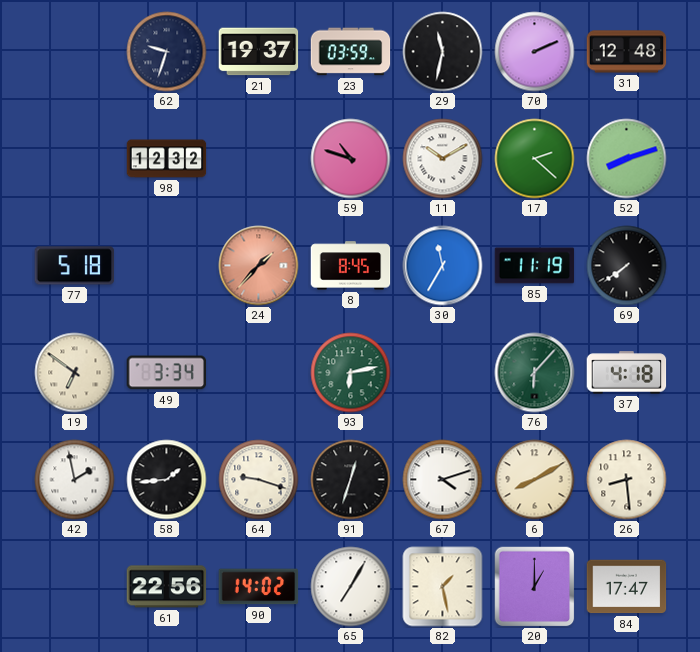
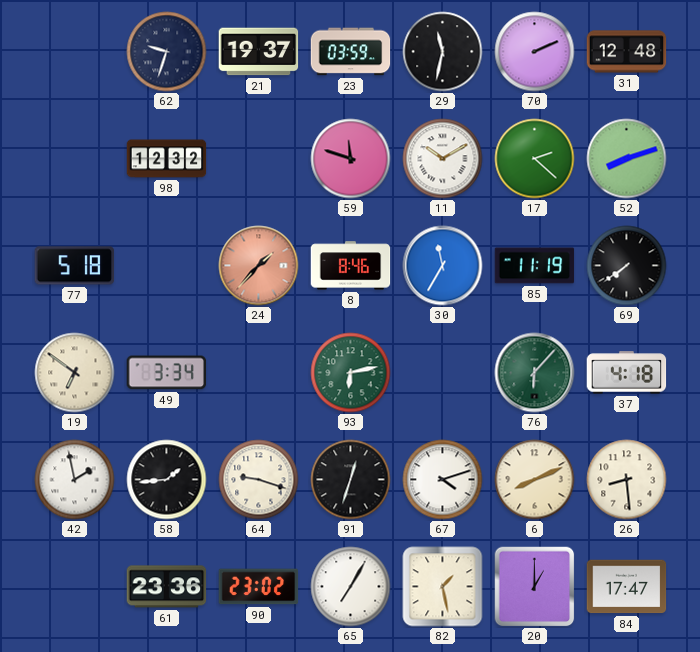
59: 10:48 -> 11:48 (351, 159)
8: 8:45 -> 8:46 (351, 266)
6: 8:10 -> 8:11 (535, 480)
61: 22:56 -> 23:36 (167, 587)
90: 14:02 -> 23:02 (259, 587)
